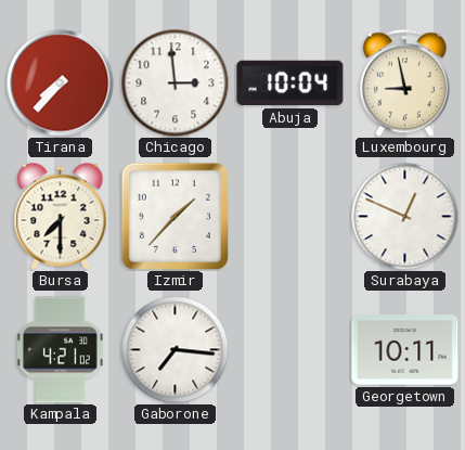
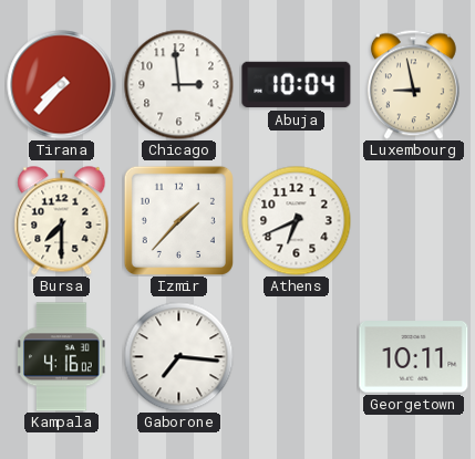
Athens: none -> 6:41 (297, 221)
Surabaya: 12:49 -> none (405, 217)
Kampala: 4:21 -> 4:16 (62, 357)
